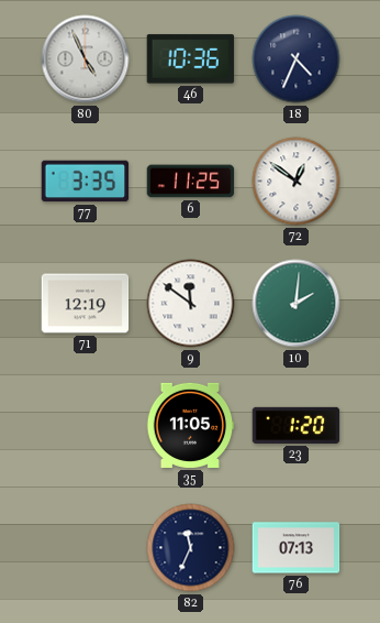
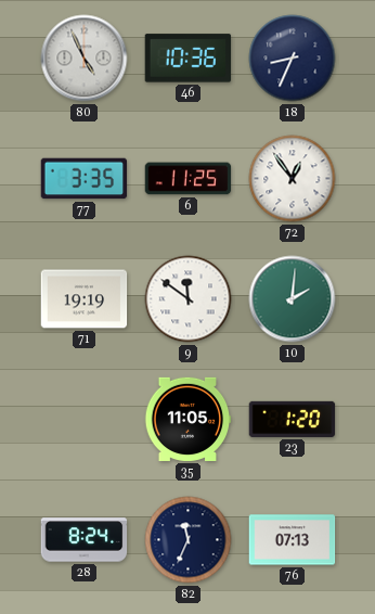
18: 4:34 -> 8:34 (293, 59)
72: 12:51 -> 12:54 (293, 179)
71: 12:19 -> 19:19 (85, 299)
28: none -> 8:24 (85, 540)
